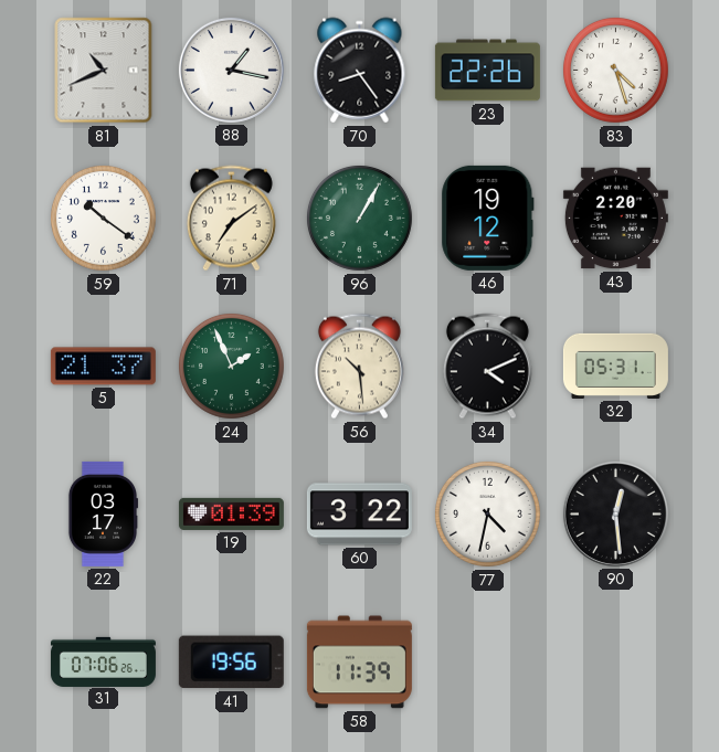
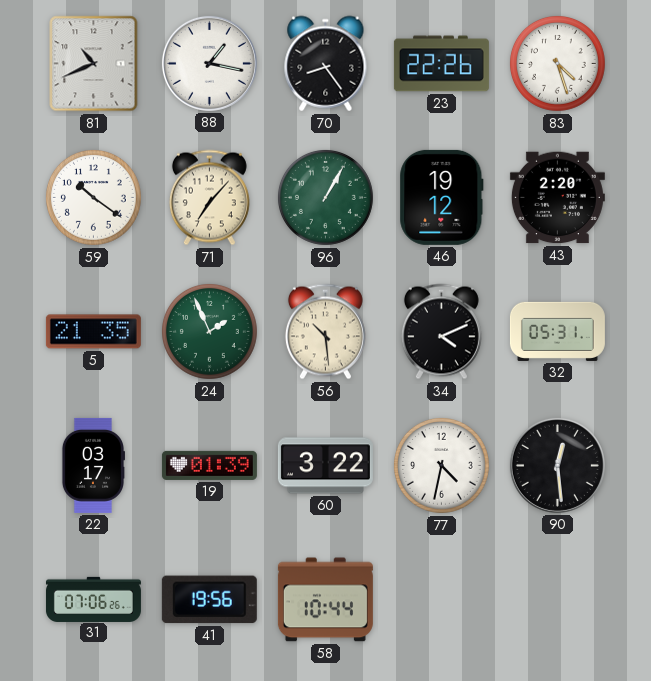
71: 7:09 -> 7:07 (209, 198)
5: 21:37 -> 21:35 (93, 332)
58: 11:39 -> 10:44 (325, 600)
